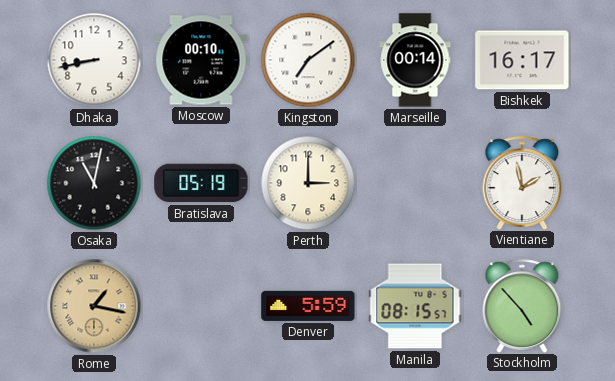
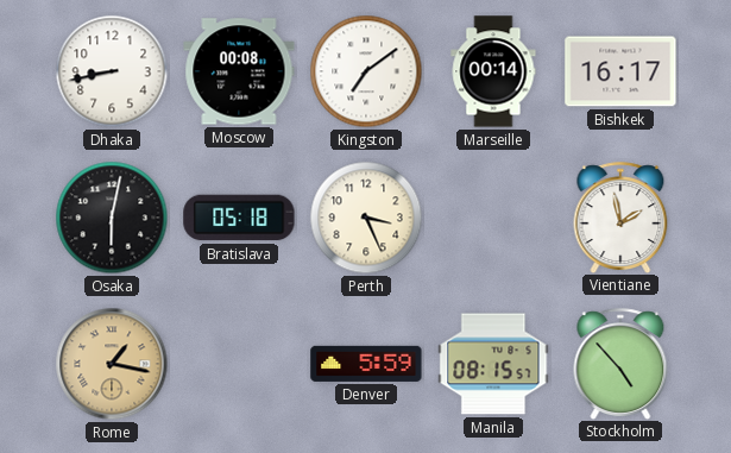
Moscow: 00:10 -> 00:08 (239, 71)
Osaka: 11:02 -> 6:02 (112, 218)
Bratislava: 05:19 -> 05:18 (239, 218)
Perth: 3:00 -> 3:26 (366, 218)
